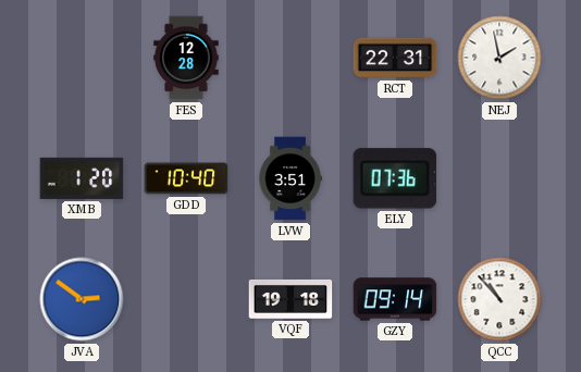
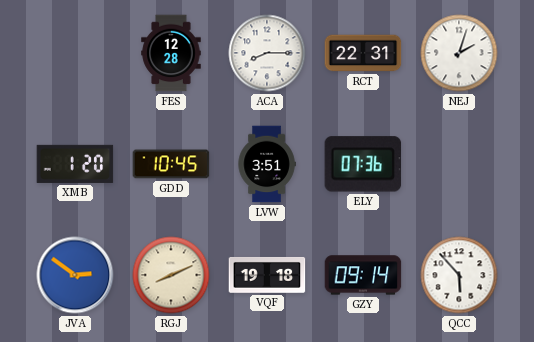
ACA: none -> 8:15 (267, 53)
NEJ: 1:58 -> 2:03 (459, 53)
GDD: 10:40 -> 10:45 (171, 164)
RGJ: none -> 8:11 (171, 275)
QCC: 10:53 -> 5:53 (459, 275)
